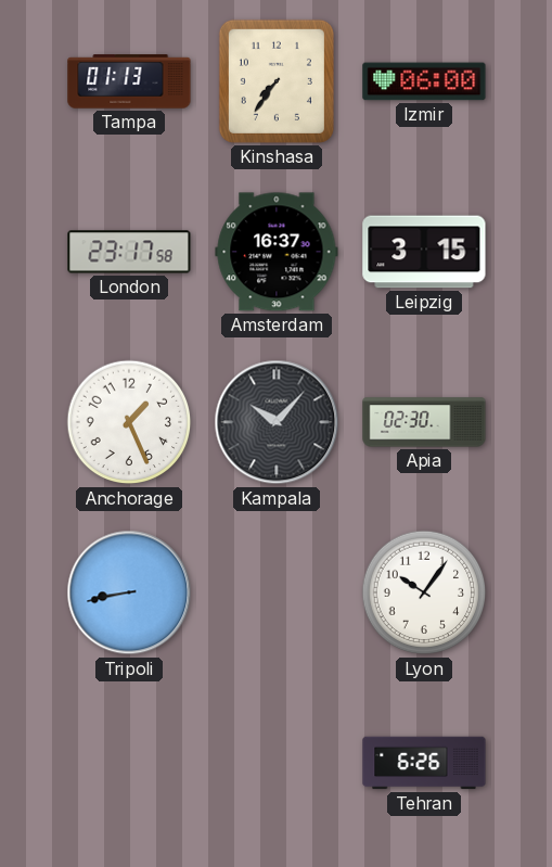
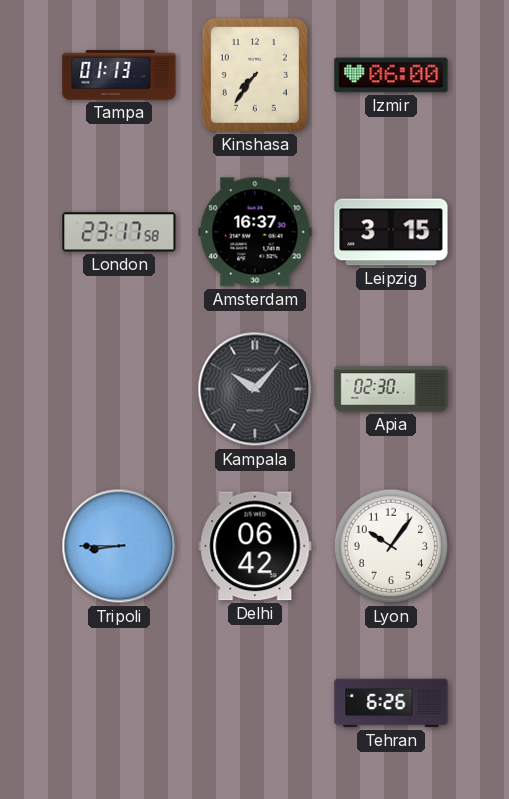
Anchorage: 1:26 -> none (129, 422)
Tripoli: 8:43 -> 8:45 (119, 546)
Delhi: none -> 06:42 (255, 546)
